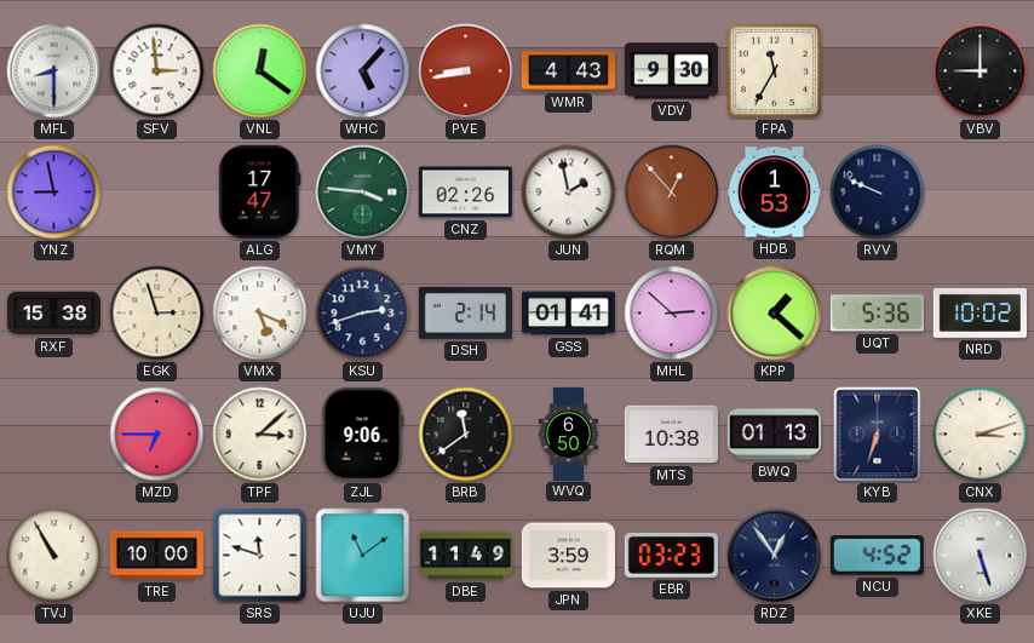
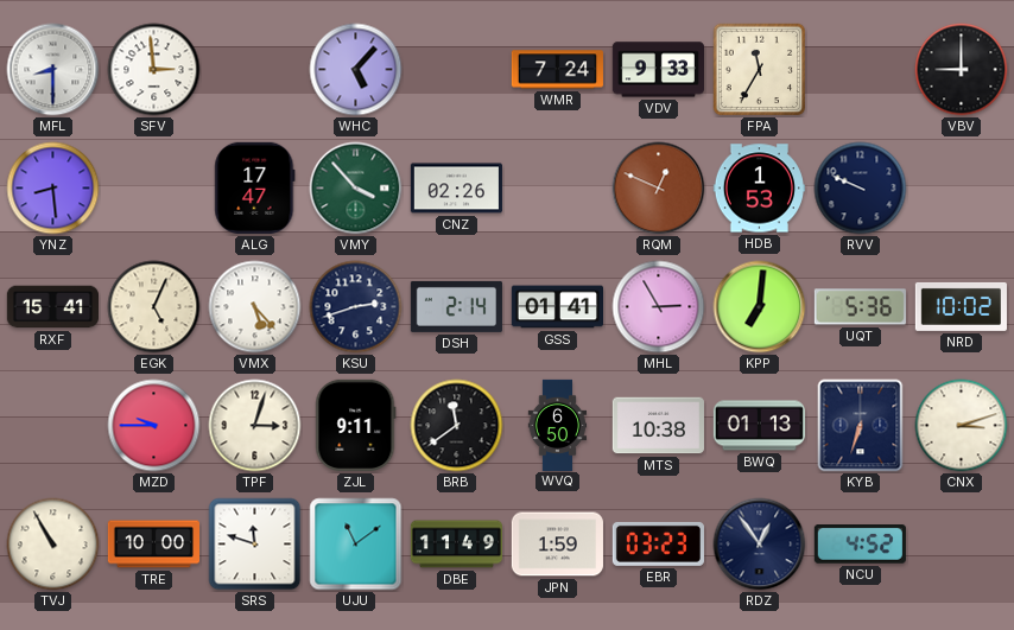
VNL: 12:21 -> none (260, 71)
PVE: 8:43 -> none (466, 71)
WMR: 4:43 -> 7:24 (557, 70)
VDV: 9:30 -> 9:33 (658, 70)
YNZ: 8:58 -> 8:29 (53, 189)
VMY: 3:46 -> 3:53 (356, 189)
JUN: 1:58 -> none (569, 193)
RQM: 12:53 -> 12:49 (659, 189)
RXF: 15:38 -> 15:41 (52, 307)
EGK: 2:57 -> 5:04 (154, 307)
VMX: 5:19 -> 5:23 (255, 307)
MHL: 2:52 -> 2:55 (659, 307)
KPP: 1:22 -> 7:01 (760, 307)
MZD: 6:45 -> 9:45 (154, 426)
TPF: 3:08 -> 3:03 (255, 426)
ZJL: 9:06 -> 9:11 (356, 425)
JPN: 3:59 -> 1:59 (557, 545)
XKE: 5:27 -> none (981, 556)
